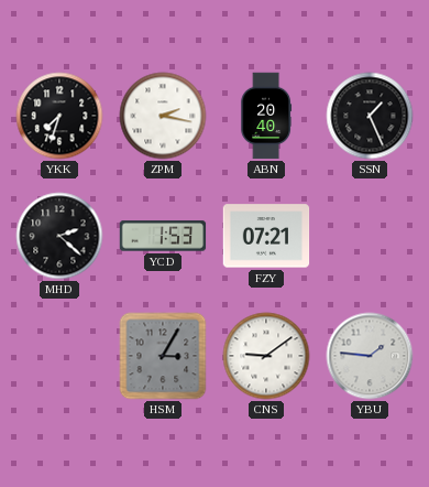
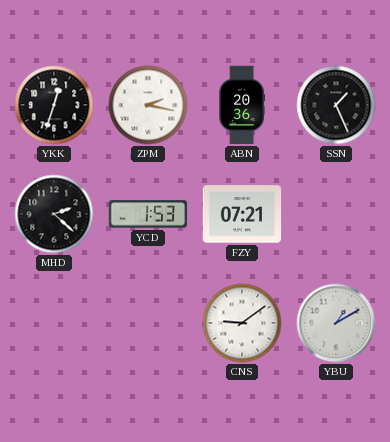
YKK: 7:33 -> 12:33 (54, 105)
ABN: 20:40 -> 20:36 (242, 105)
HSM: 3:05 -> none (163, 356)
YBU: 1:46 -> 1:10 (336, 323)
